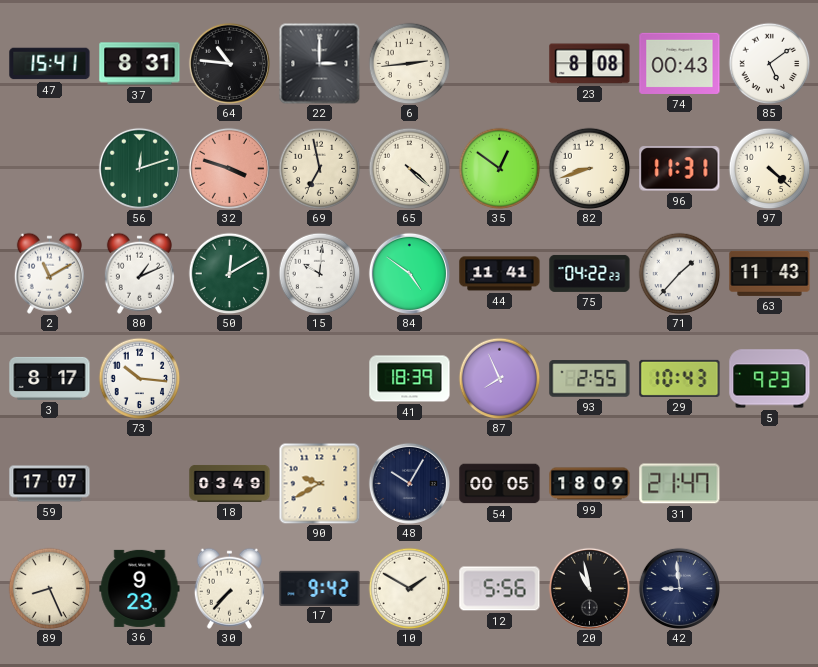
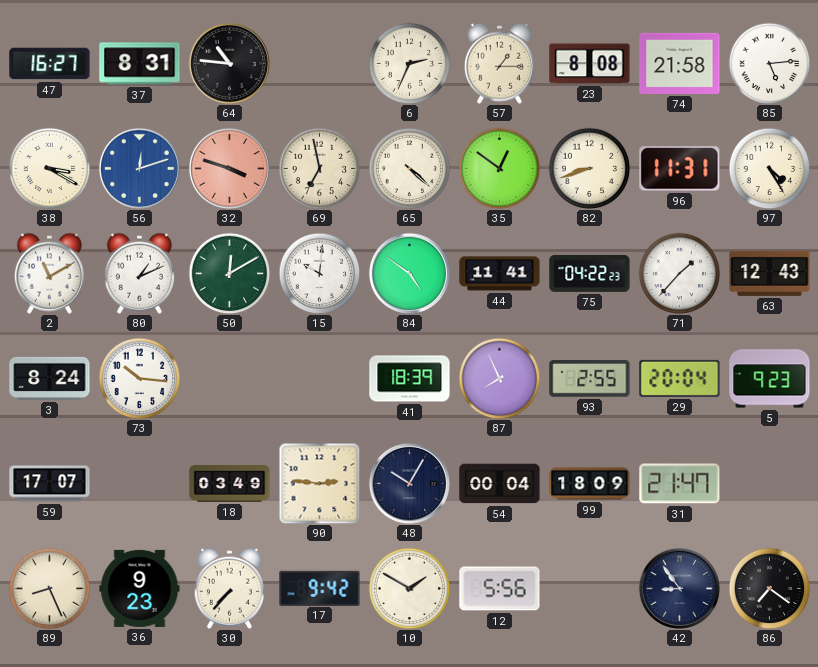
47: 15:41 -> 16:27 (50, 64)
22: 3:00 -> none (319, 63)
6: 2:44 -> 2:34 (409, 63)
57: none -> 1:15 (499, 63)
74: 00:43 -> 21:58 (680, 63)
85: 5:09 -> 5:14 (769, 63)
38: none -> 3:20 (49, 168)
56 dial: green -> blue (139, 168)
97: 4:22 -> 4:25 (769, 168)
63: 11:43 -> 12:43 (770, 273)
3: 8:17 -> 8:24 (50, 378)
29: 10:43 -> 20:04 (680, 378)
90: 9:40 -> 2:46 (319, 483)
54: 00:05 -> 00:04 (500, 484)
20: 10:58 -> none (589, 588)
42: 8:59 -> 8:54 (679, 588)
86: none -> 7:21 (769, 588)
